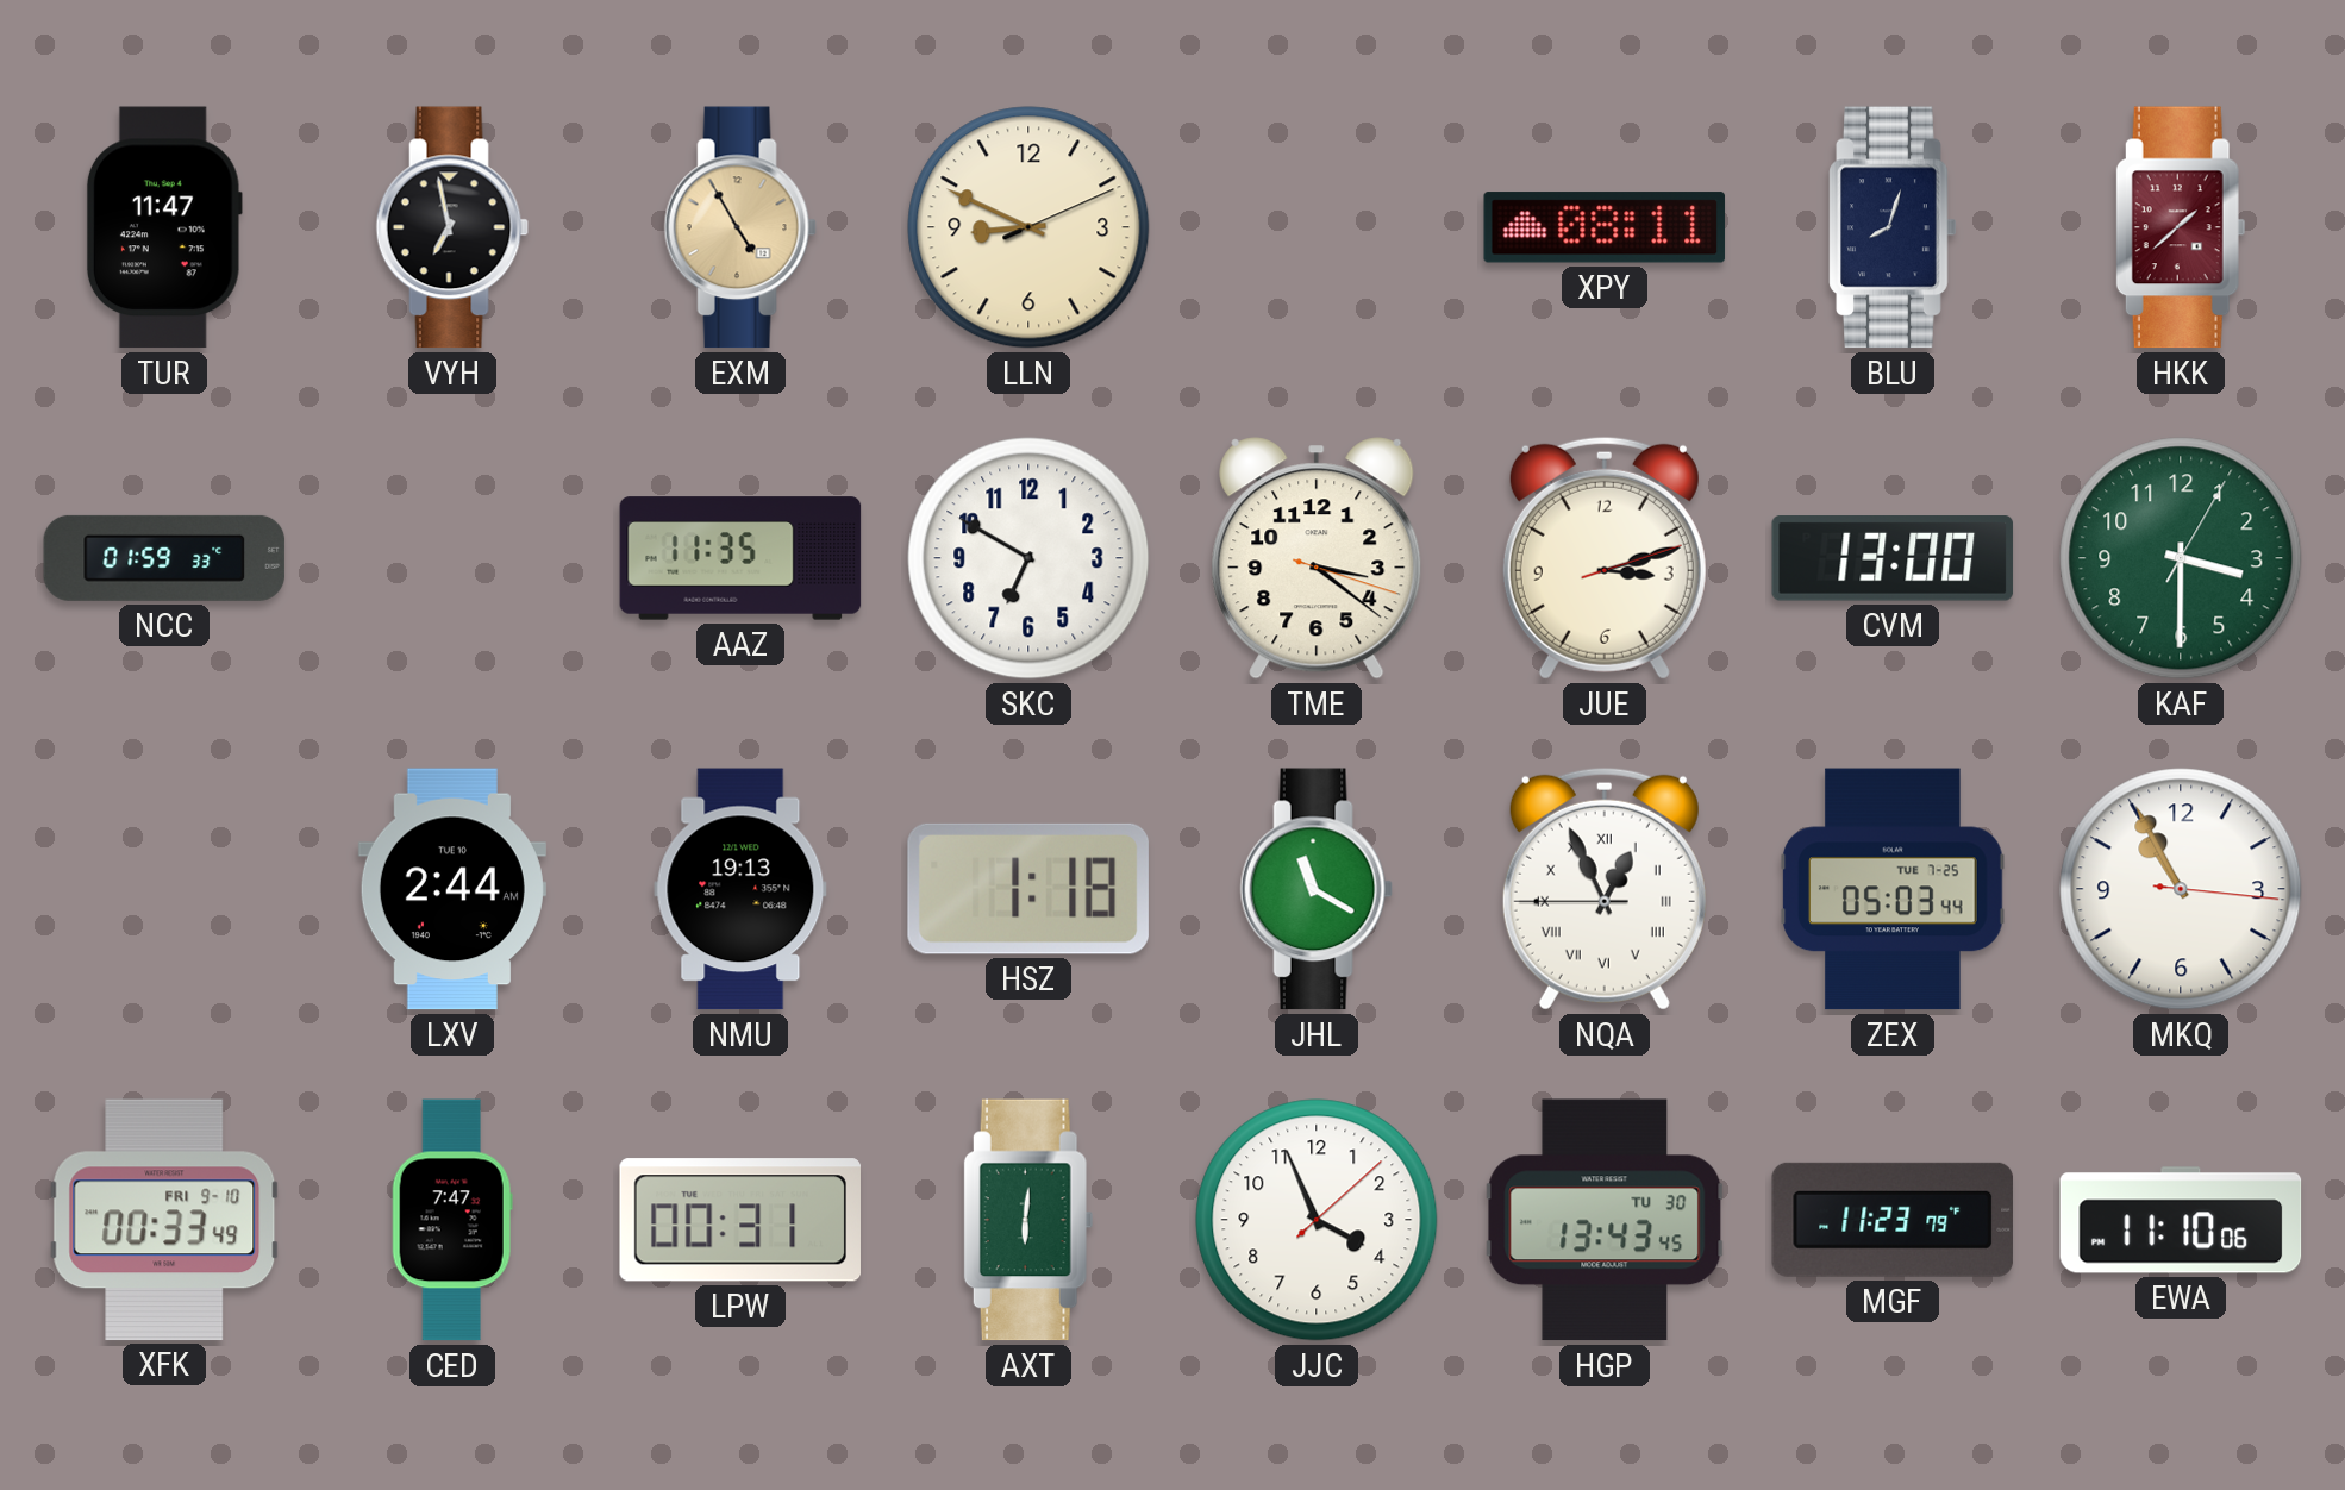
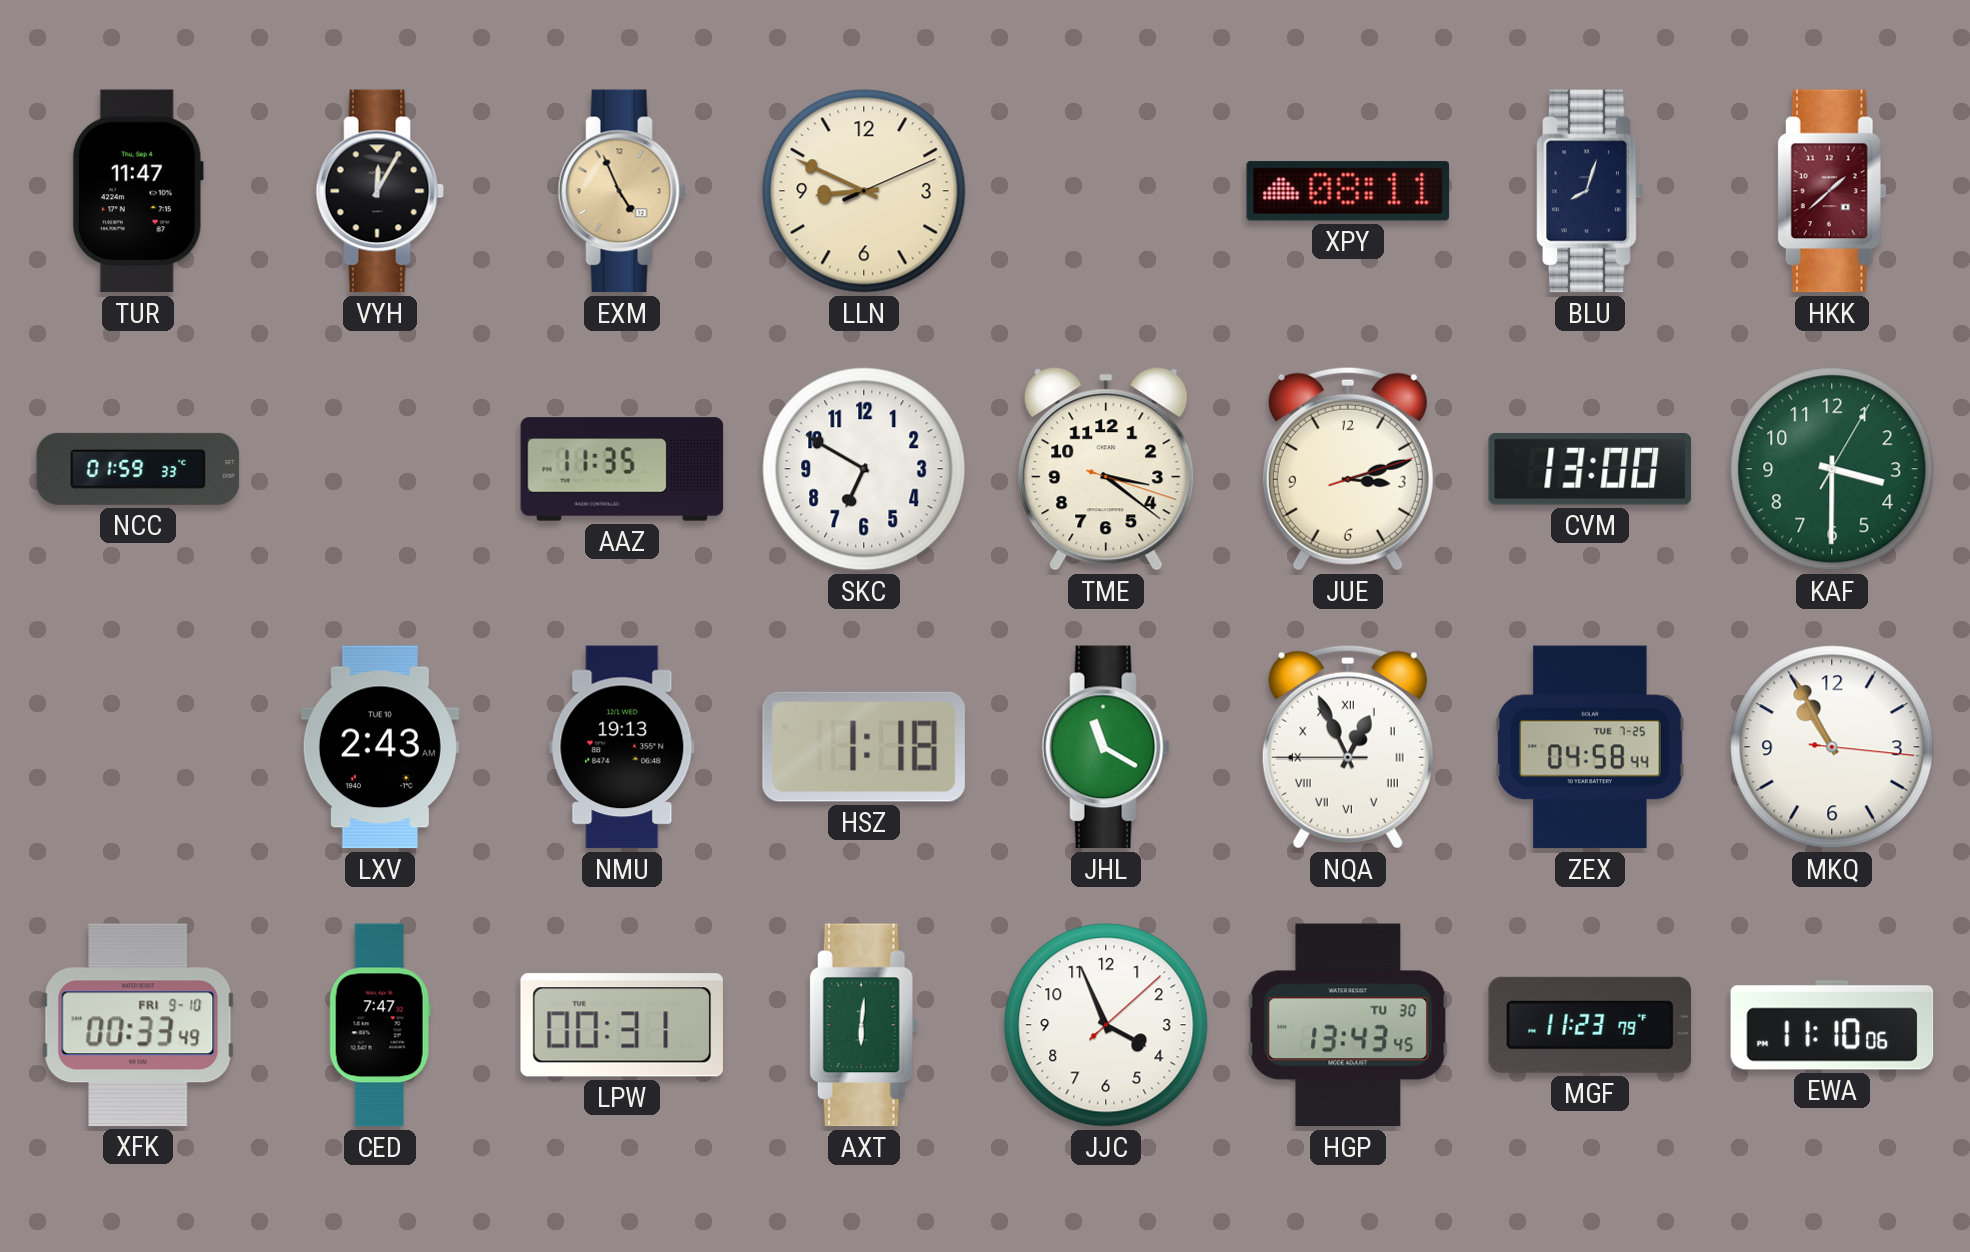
VYH: 6:58 -> 12:05 (380, 191)
EXM: 4:55 -> 4:56 (622, 191)
LXV: 2:44 -> 2:43 (380, 747)
ZEX: 05:03 -> 04:58 (1590, 747)
